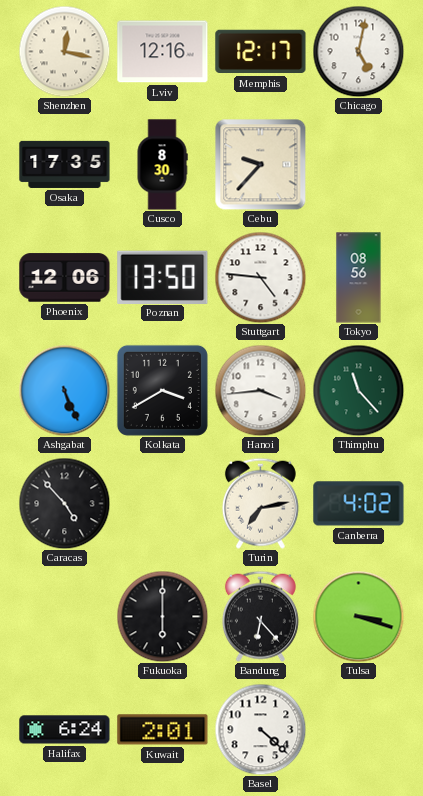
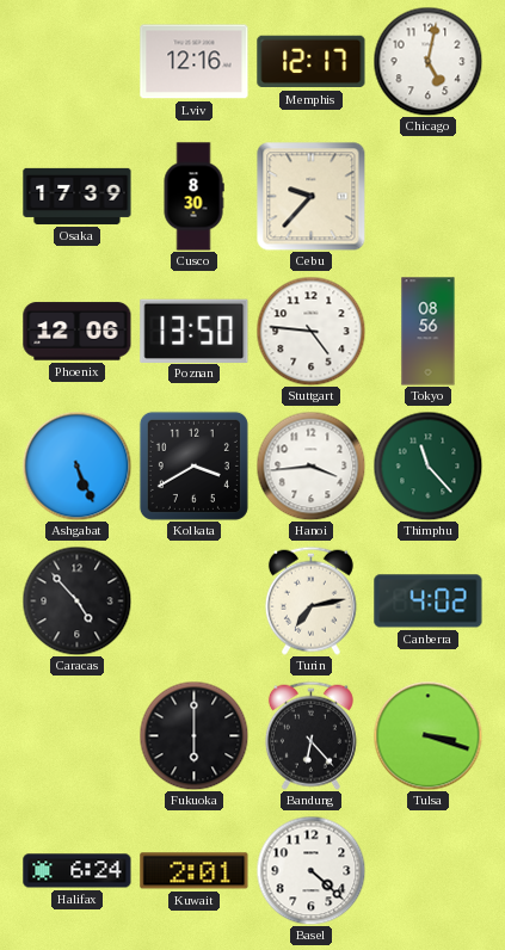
Shenzhen: 12:17 -> none (64, 51)
Osaka: 17:35 -> 17:39 (78, 196)
